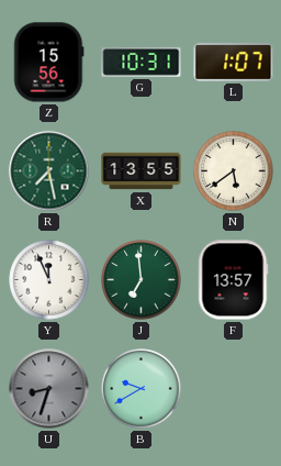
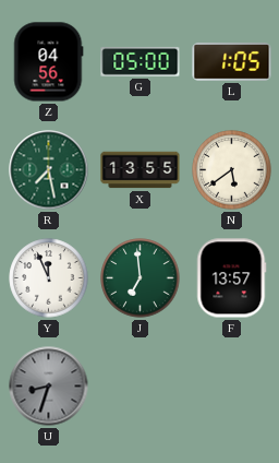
Z: 15:56 -> 04:56 (49, 62)
G: 10:31 -> 05:00 (141, 61)
L: 1:07 -> 1:05 (232, 62)
B: 9:40 -> none (142, 389)
